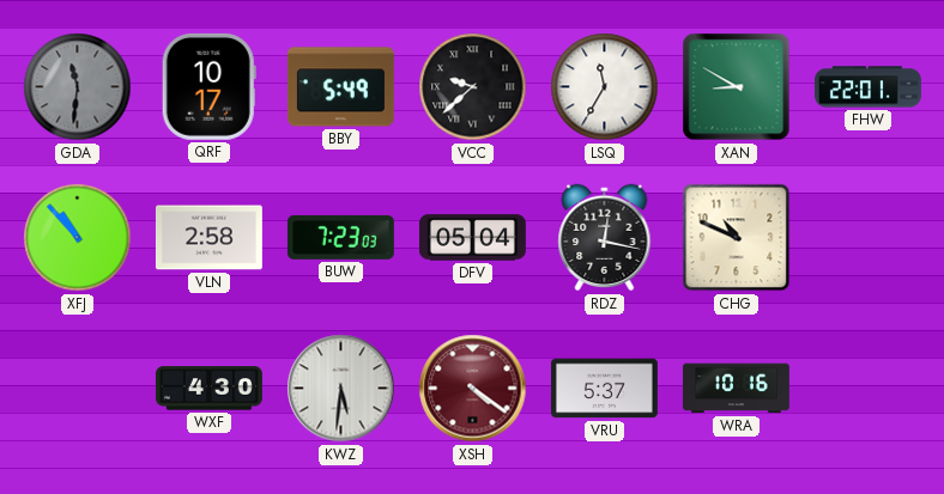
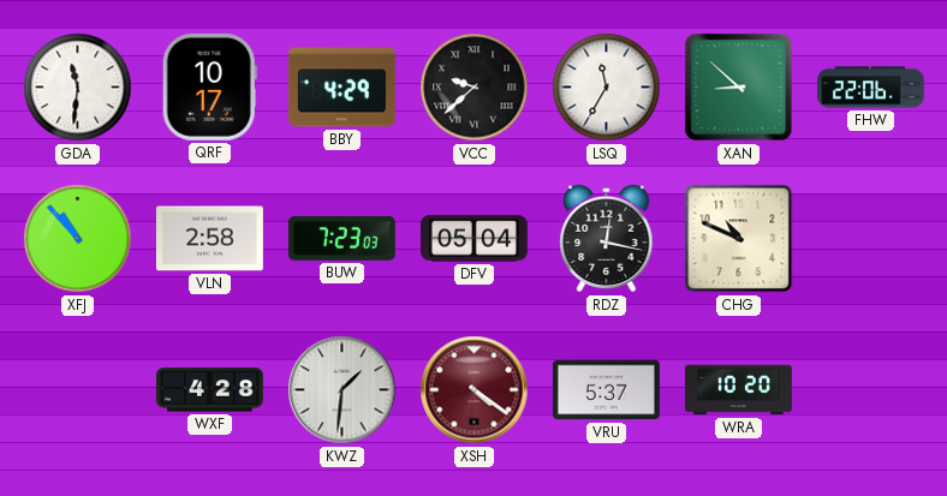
GDA dial: grey -> white (78, 88)
BBY: 5:49 -> 4:29 (341, 88)
XAN: 8:50 -> 8:52 (739, 88)
FHW: 22:01 -> 22:06 (871, 88)
WXF: 4:30 -> 4:28 (209, 390)
KWZ: 5:31 -> 1:31 (343, 390)
WRA: 10:16 -> 10:20 (739, 390)
